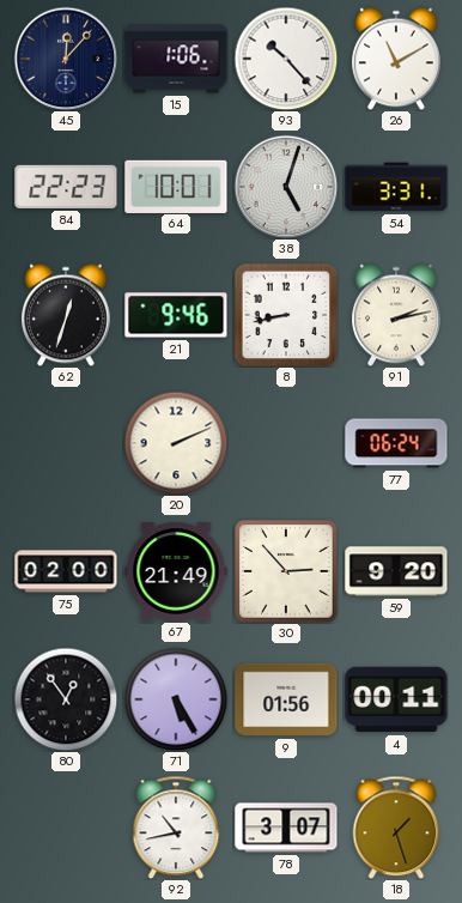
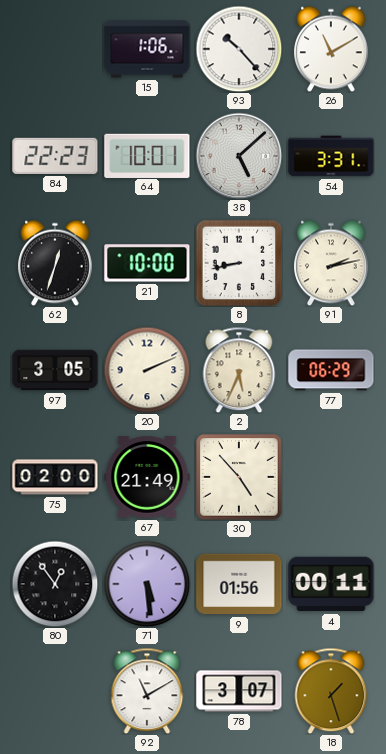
45: 12:07 -> none (66, 59)
38: 5:03 -> 5:08 (239, 156)
21: 9:46 -> 10:00 (147, 263)
97: none -> 3:05 (55, 370)
2: none -> 5:34 (239, 370)
77: 06:24 -> 06:29 (331, 370)
30: 2:53 -> 4:53 (239, 477)
59: 9:20 -> none (396, 571)
71: 5:25 -> 5:29 (147, 584)
92: 10:43 -> 11:10 (147, 691)
